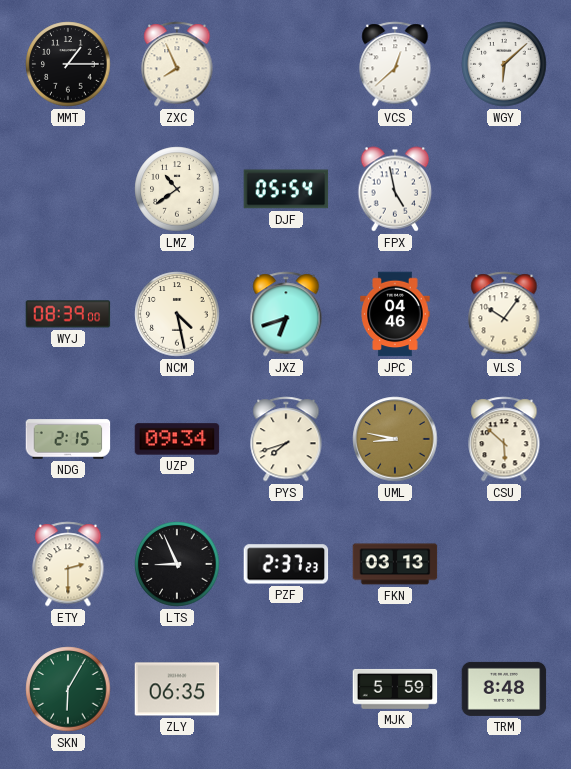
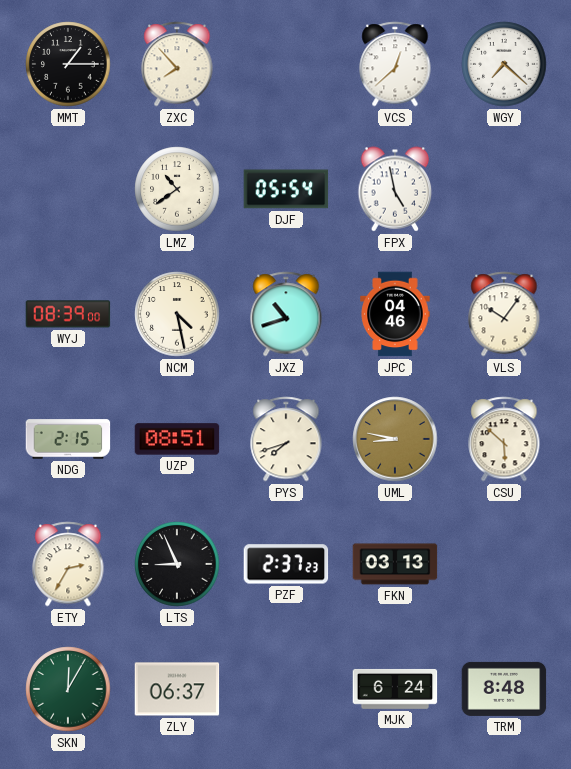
ZXC: 7:56 -> 7:53 (177, 64)
WGY: 6:08 -> 7:22 (504, 64)
JXZ: 6:42 -> 10:42 (286, 314)
UZP: 09:34 -> 08:51 (177, 439)
ETY: 2:30 -> 2:35 (68, 564)
SKN: 6:05 -> 12:05 (68, 689)
ZLY: 06:35 -> 06:37 (177, 689)
MJK: 5:59 -> 6:24 (395, 689)
